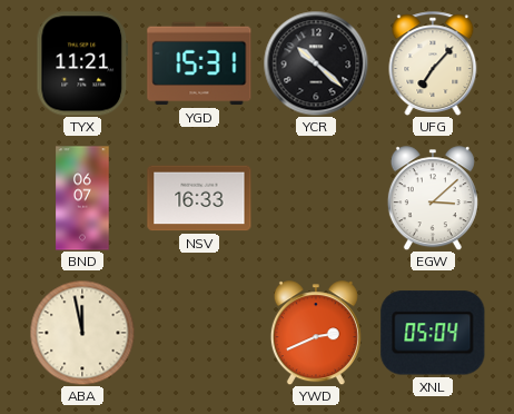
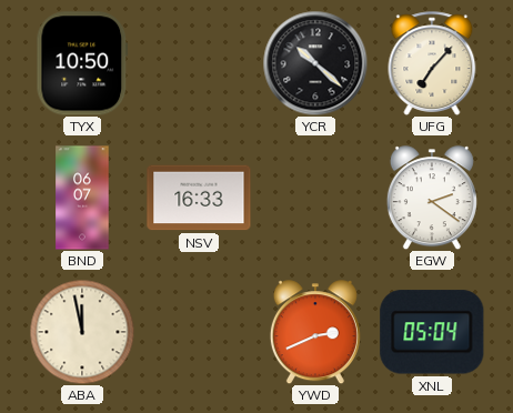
TYX: 11:21 -> 10:50 (82, 63)
YGD: 15:31 -> none (199, 63)
EGW: 3:08 -> 2:21 (432, 198)
